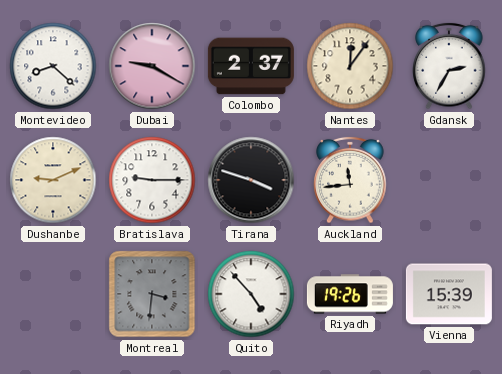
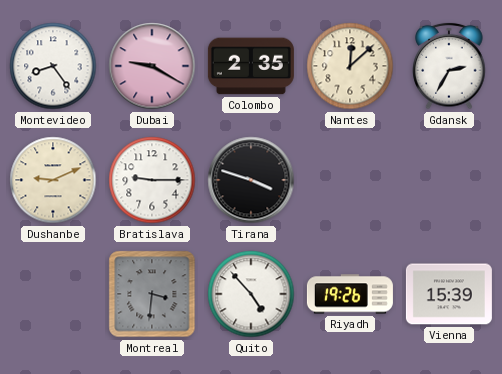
Montevideo: 8:22 -> 8:24 (53, 66)
Colombo: 2:37 -> 2:35 (251, 66)
Nantes: 12:06 -> 12:08 (350, 66)
Auckland: 11:44 -> none (350, 180)
